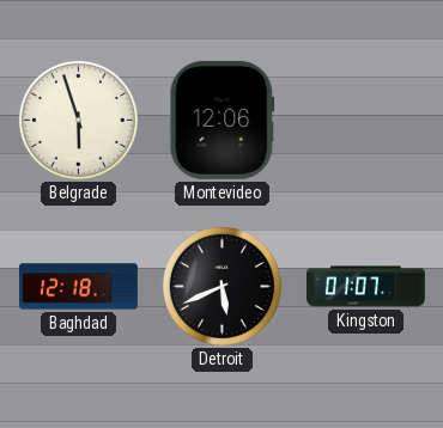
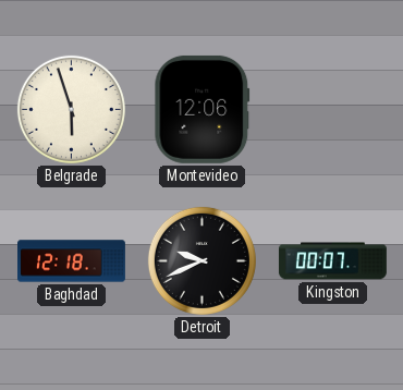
Detroit: 5:41 -> 9:41 (201, 260)
Kingston: 01:07 -> 00:07 (332, 261)
